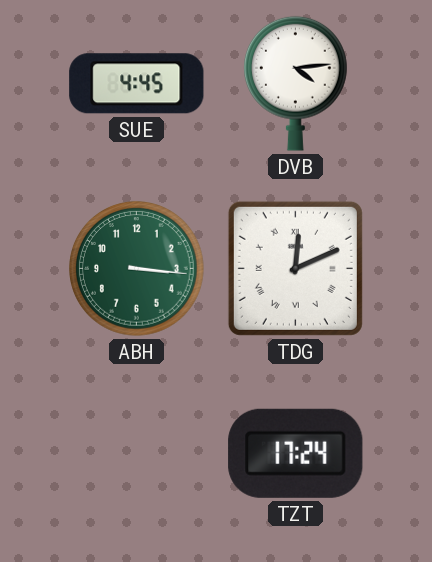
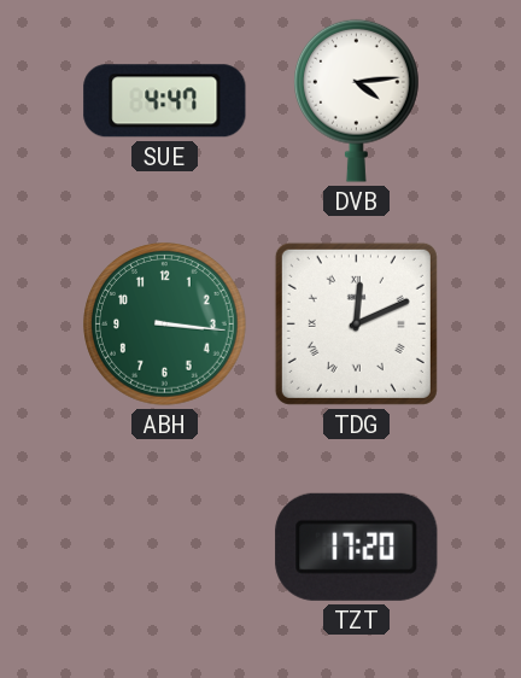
SUE: 4:45 -> 4:47 (165, 101)
TZT: 17:24 -> 17:20 (357, 547)
